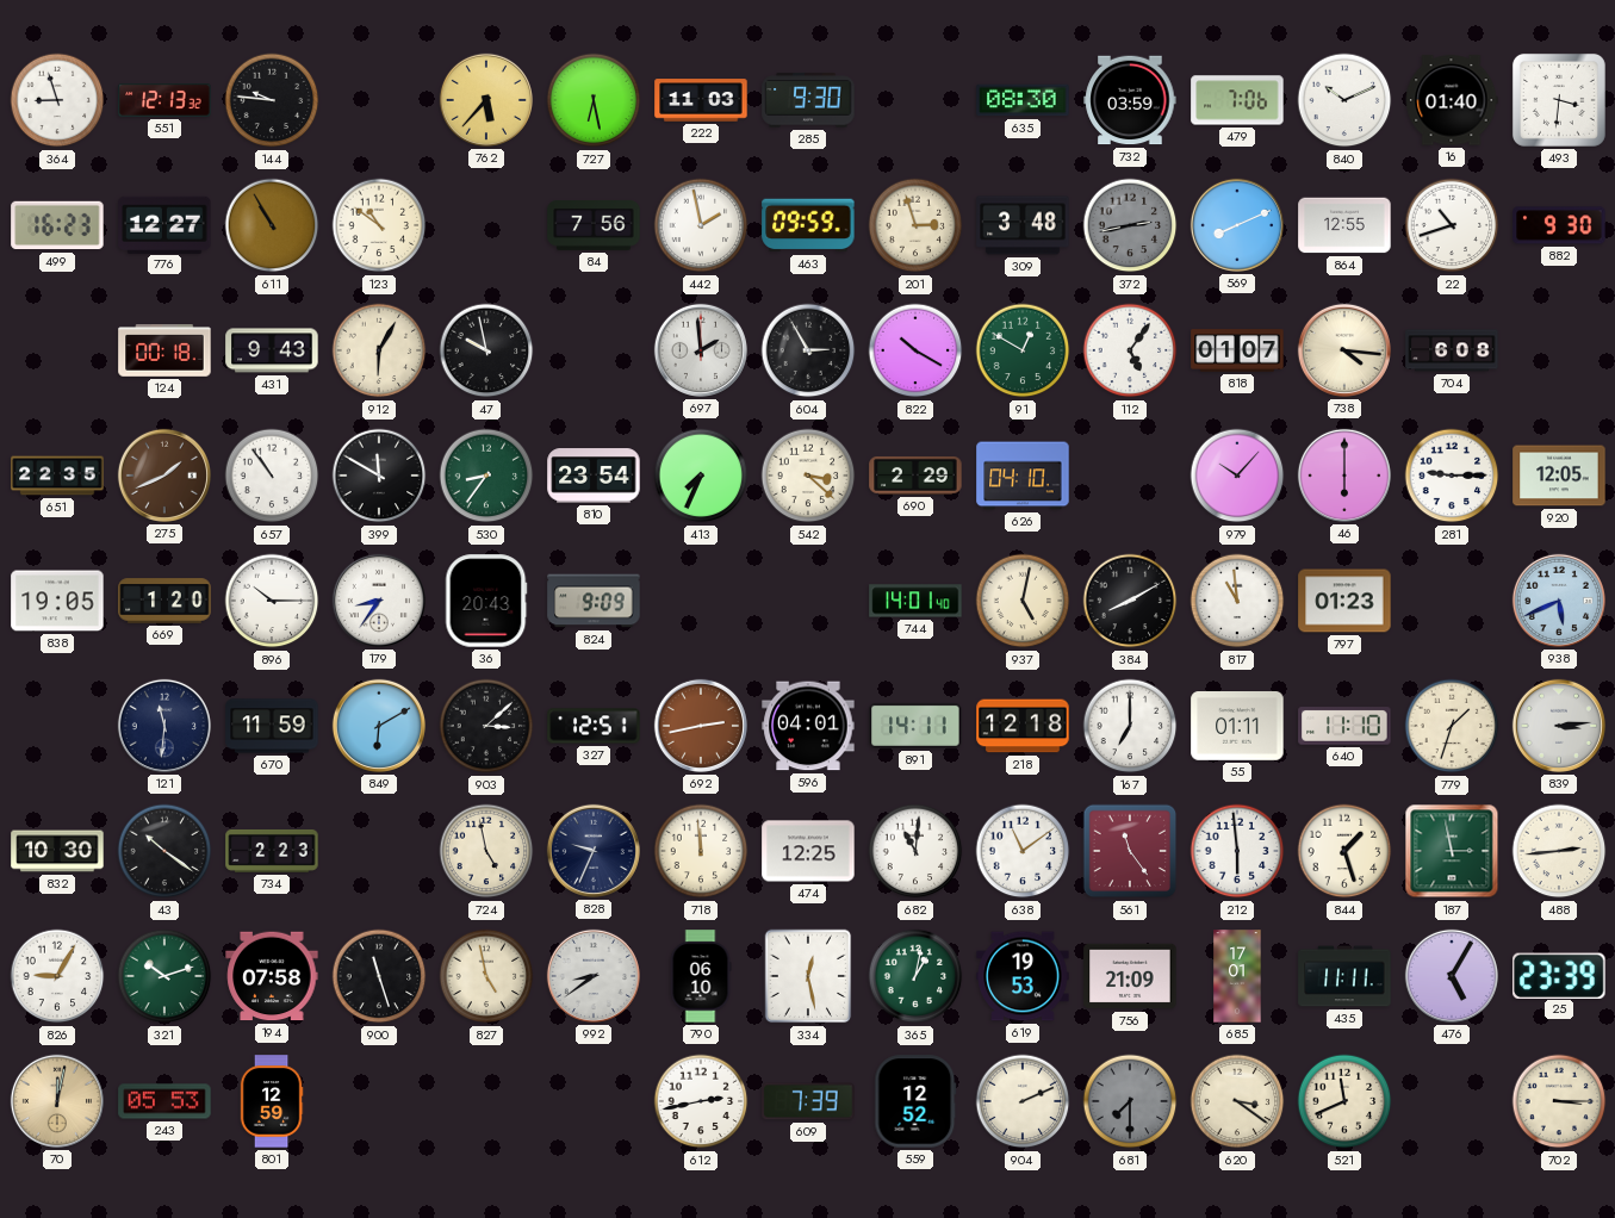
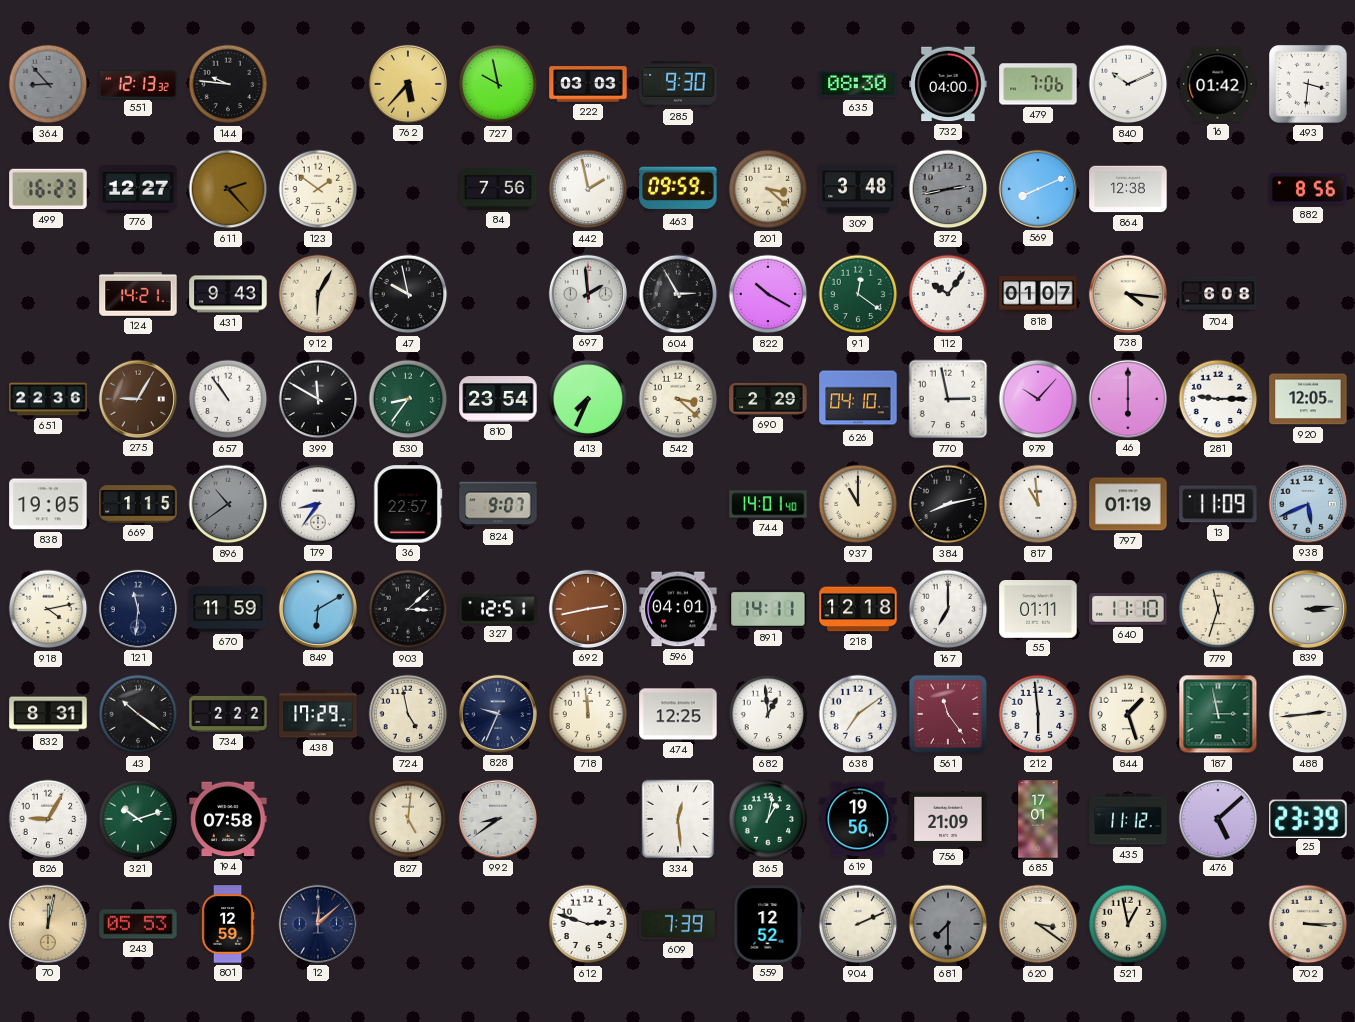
364: 8:57 -> 8:53 (48, 84)
364 dial: white -> grey (48, 84)
727: 6:28 -> 9:58 (498, 84)
222: 11:03 -> 03:03 (588, 84)
732: 03:59 -> 04:00 (948, 84)
16: 01:40 -> 01:42 (1218, 84)
611: 10:55 -> 2:23 (228, 189)
123: 10:51 -> 1:51 (318, 189)
201: 2:57 -> 3:22 (768, 189)
864: 12:55 -> 12:38 (1128, 189)
22: 10:42 -> none (1452, 225)
882: 9:30 -> 8:56 (1308, 189)
124: 00:18 -> 14:21 (138, 294)
91: 12:50 -> 12:21 (858, 294)
112: 5:06 -> 10:06 (948, 294)
651: 22:35 -> 22:36 (48, 399)
275: 1:41 -> 9:05 (138, 399)
770: none -> 2:58 (948, 399)
669: 1:20 -> 1:15 (138, 504)
896: 10:15 -> 10:39 (228, 504)
896 dial: white -> grey (228, 504)
36: 20:43 -> 22:57 (408, 504)
824: 9:09 -> 9:07 (498, 504)
937: 5:02 -> 11:00 (858, 504)
384: 8:10 -> 8:13 (948, 504)
797: 01:23 -> 01:19 (1128, 504)
13: none -> 11:09 (1218, 504)
918: none -> 4:13 (48, 609)
779: 1:33 -> 11:33 (1218, 609)
832: 10:30 -> 8:31 (48, 714)
734: 2:23 -> 2:22 (228, 714)
438: none -> 17:29 (318, 714)
682: 11:01 -> 12:59 (768, 714)
638: 11:09 -> 7:09 (858, 714)
900: 11:27 -> none (379, 976)
827: 4:58 -> 5:01 (408, 819)
790: 06:10 -> none (701, 976)
334: 12:28 -> 12:29 (678, 819)
619: 19:53 -> 19:56 (858, 819)
435: 11:11 -> 11:12 (1128, 819)
476: 5:05 -> 5:08 (1218, 819)
12: none -> 12:08 (318, 924)
612: 2:43 -> 2:48 (588, 924)
521: 11:41 -> 12:58 (1128, 924)
